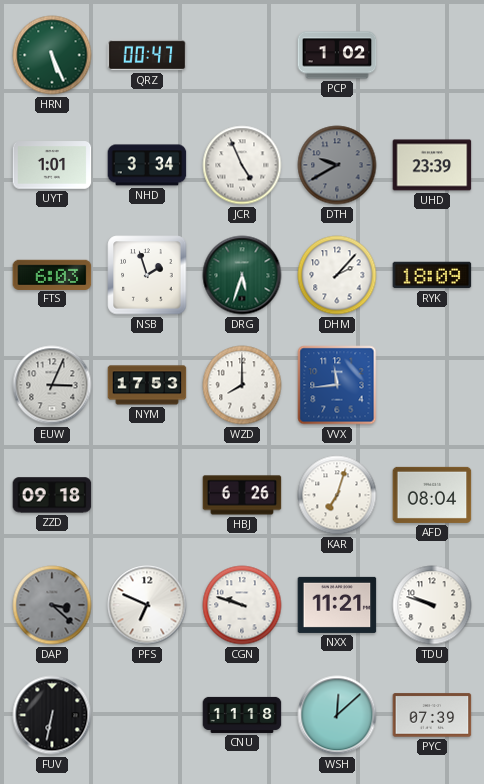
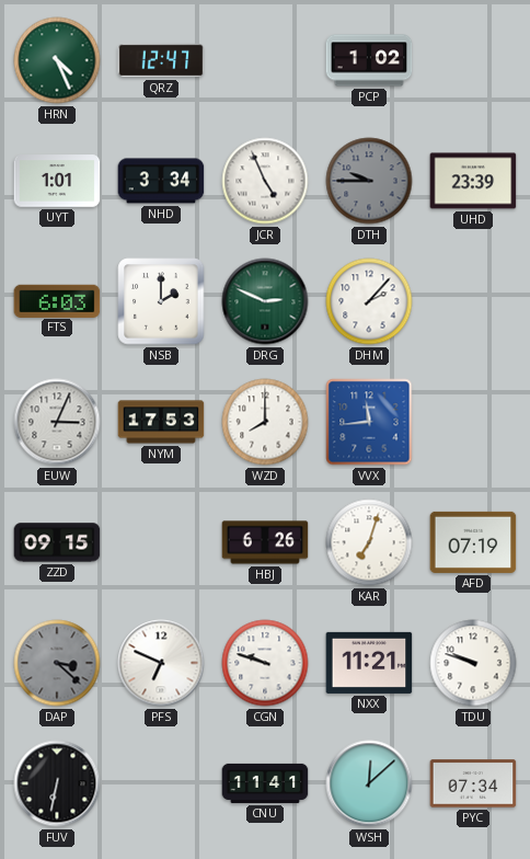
HRN: 5:26 -> 4:26 (57, 60)
QRZ: 00:47 -> 12:47 (161, 60)
DTH: 9:40 -> 9:45 (369, 181)
NSB: 1:57 -> 2:00 (161, 301)
DRG: 5:33 -> 2:49 (265, 301)
RYK: 18:09 -> none (432, 275)
ZZD: 09:18 -> 09:15 (57, 542)
AFD: 08:04 -> 07:19 (473, 542)
CNU: 11:18 -> 11:41 (265, 783)
PYC: 07:39 -> 07:34 (473, 783)
